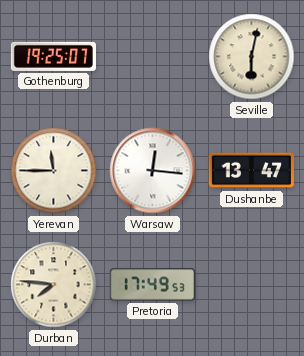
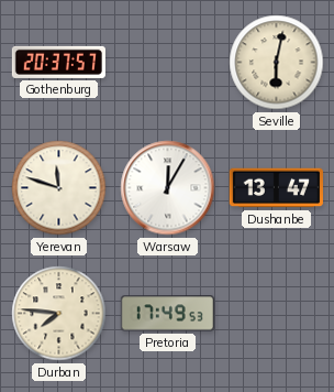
Gothenburg: 19:25 -> 20:37 (58, 62)
Yerevan: 11:45 -> 11:48 (59, 188)
Warsaw: 12:16 -> 12:05 (168, 188)
